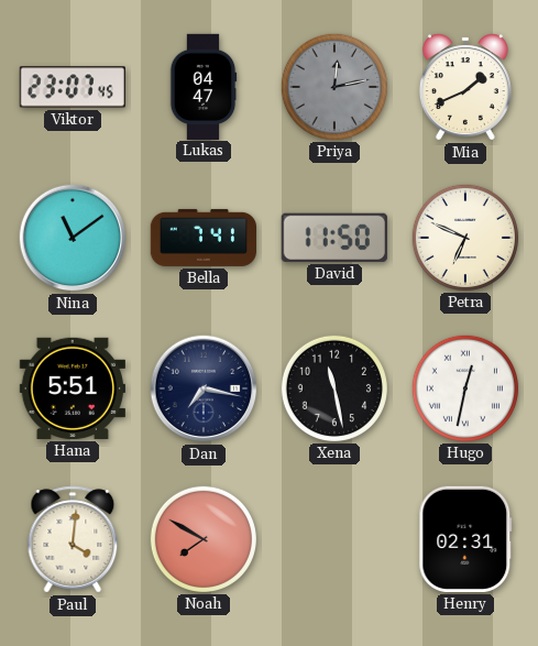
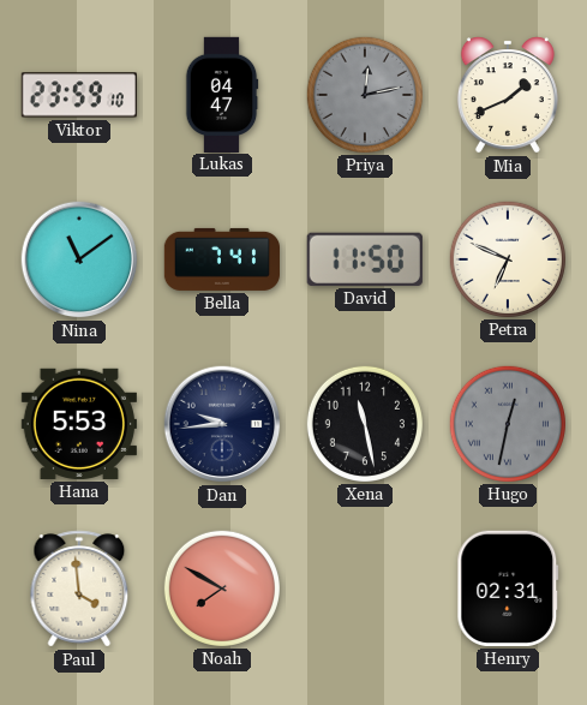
Viktor: 23:07 -> 23:59 (79, 95)
Hana: 5:51 -> 5:53 (79, 424)
Dan: 7:17 -> 9:44 (222, 424)
Hugo dial: white -> grey (507, 423)
Paul: 4:01 -> 3:59 (79, 589)
